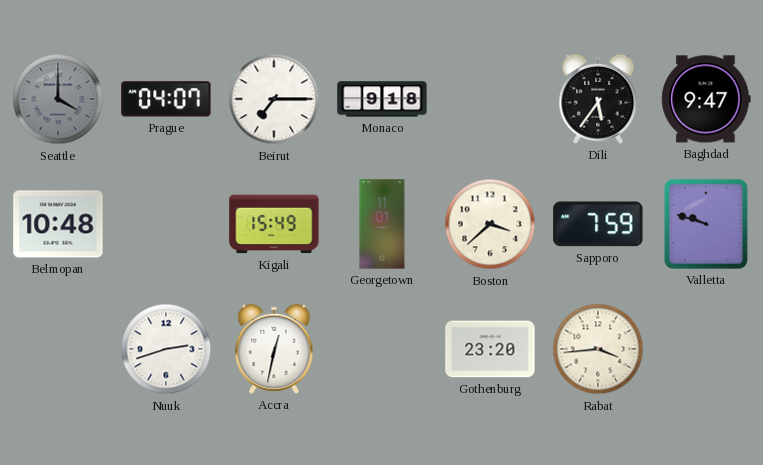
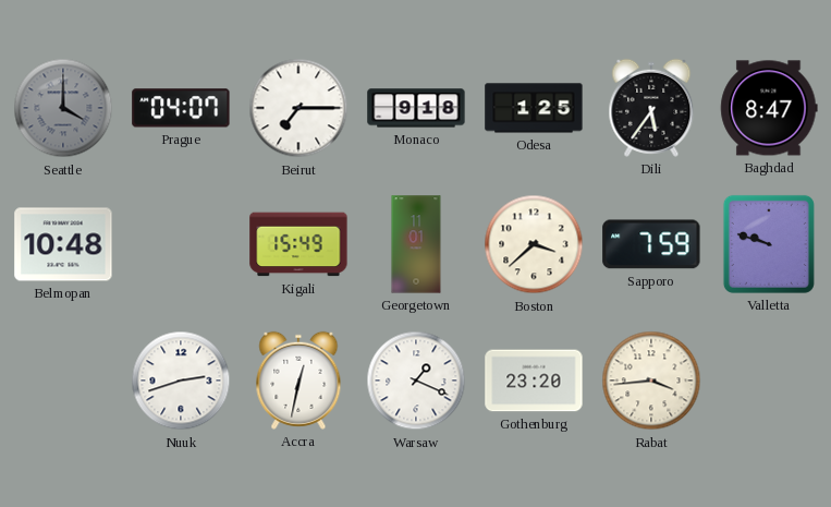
Odesa: none -> 1:25 (534, 108)
Baghdad: 9:47 -> 8:47 (769, 108)
Warsaw: none -> 1:19 (416, 381)
